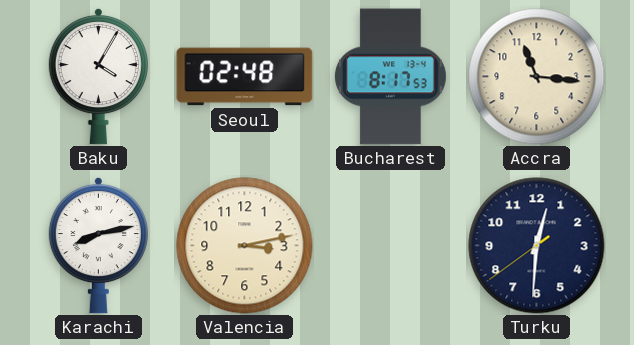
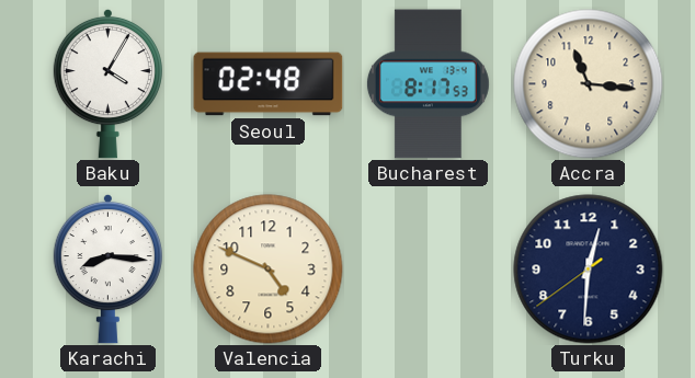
Karachi: 8:13 -> 8:16 (107, 268)
Valencia: 3:13 -> 4:49 (269, 270)
